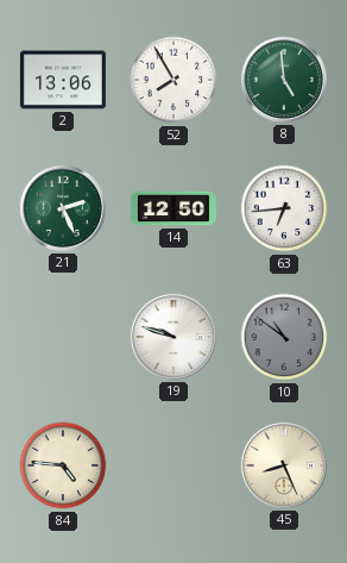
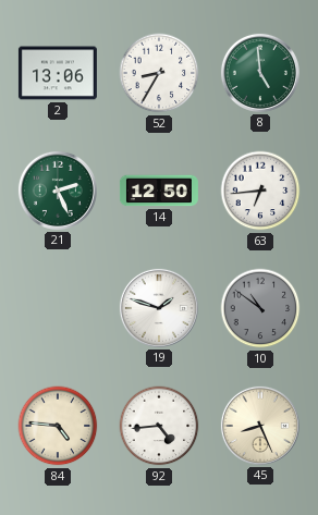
52: 7:55 -> 8:35 (159, 73)
19: 9:48 -> 1:48 (159, 308)
92: none -> 4:44 (159, 426)
